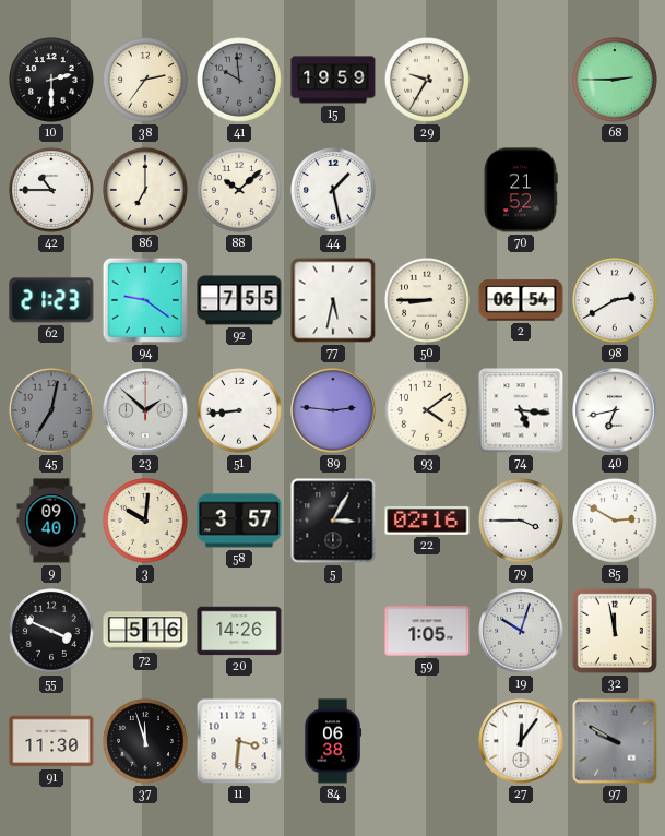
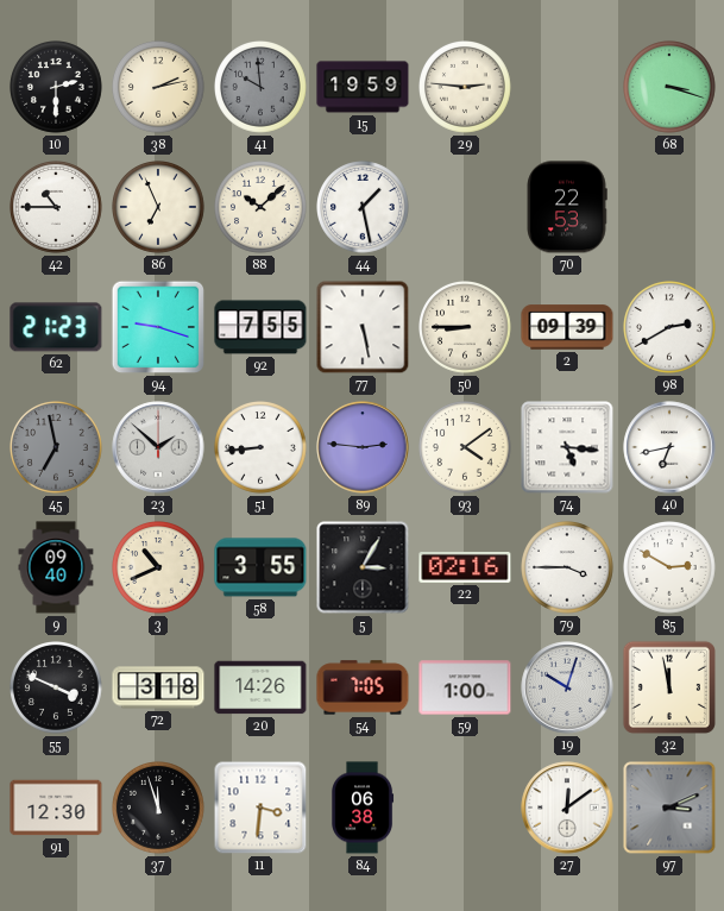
38: 2:36 -> 2:13 (159, 88)
29: 9:35 -> 2:46 (466, 88)
68: 2:45 -> 3:18 (671, 88)
86: 7:00 -> 6:56 (159, 208)
70: 21:52 -> 22:53 (567, 207)
94: 9:21 -> 9:18 (158, 327)
77: 5:32 -> 5:28 (363, 327)
2: 06:54 -> 09:39 (567, 327)
45: 7:02 -> 6:58 (57, 448)
3: 10:01 -> 10:41 (159, 568)
58: 3:57 -> 3:55 (260, 567)
72: 5:16 -> 3:18 (158, 687)
54: none -> 7:05 (363, 687)
59: 1:05 -> 1:00 (465, 687)
91: 11:30 -> 12:30 (56, 808)
27: 12:06 -> 12:09 (567, 808)
97: 9:50 -> 3:11 (669, 808)
